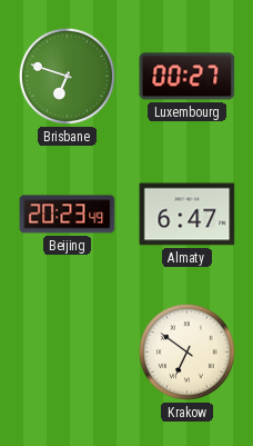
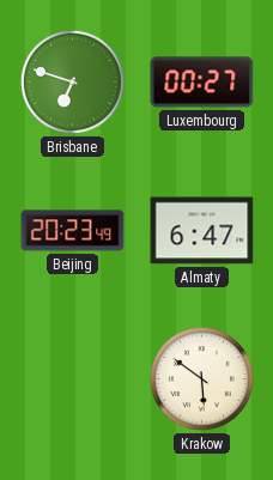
Krakow: 6:51 -> 5:51 (201, 378)
